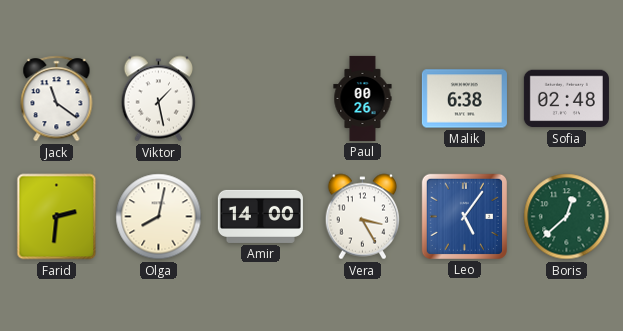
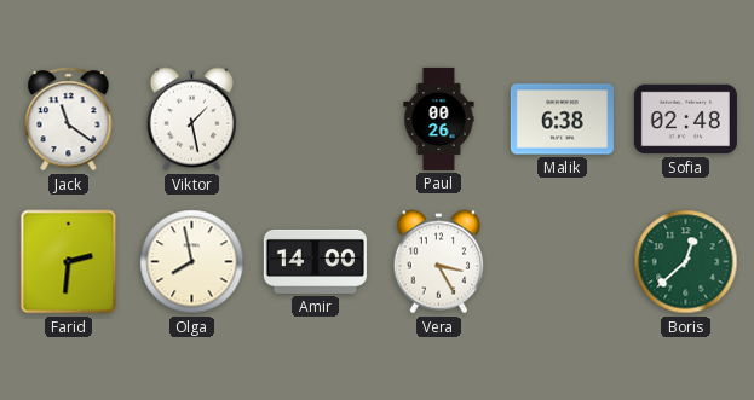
Olga: 8:02 -> 7:58 (192, 262)
Leo: 5:06 -> none (464, 216)
